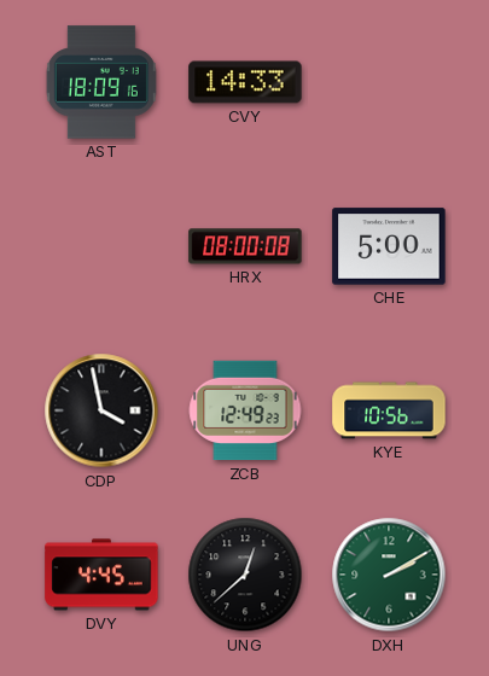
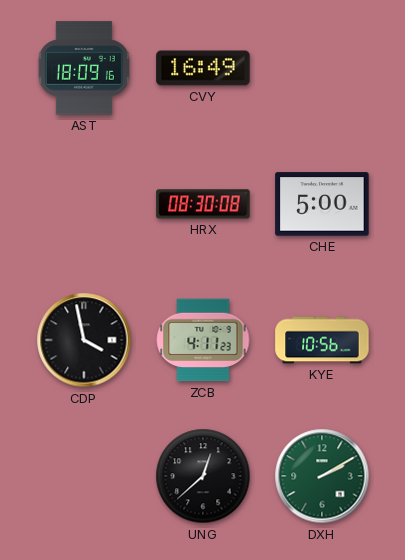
CVY: 14:33 -> 16:49 (203, 68)
HRX: 08:00 -> 08:30 (203, 204)
ZCB: 12:49 -> 4:11 (203, 340)
DVY: 4:45 -> none (101, 575)
